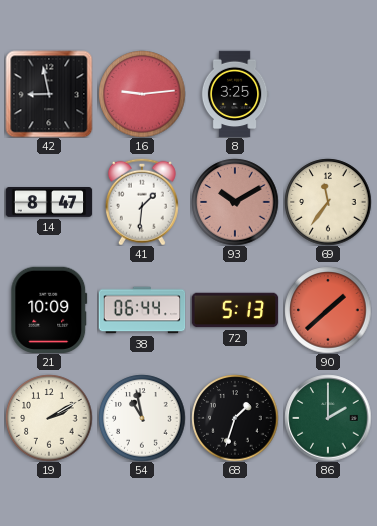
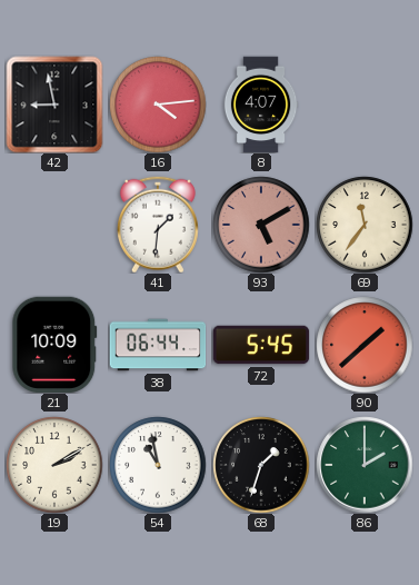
16: 9:14 -> 4:14 (158, 105)
8: 3:25 -> 4:07 (261, 105)
14: 8:47 -> none (49, 203)
93: 10:10 -> 5:10 (261, 225)
72: 5:13 -> 5:45 (261, 345)
